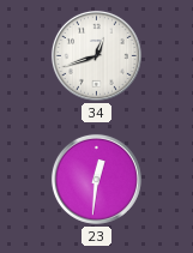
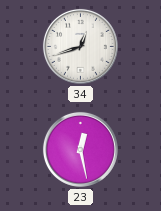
23: 12:31 -> 12:28 (80, 149)
